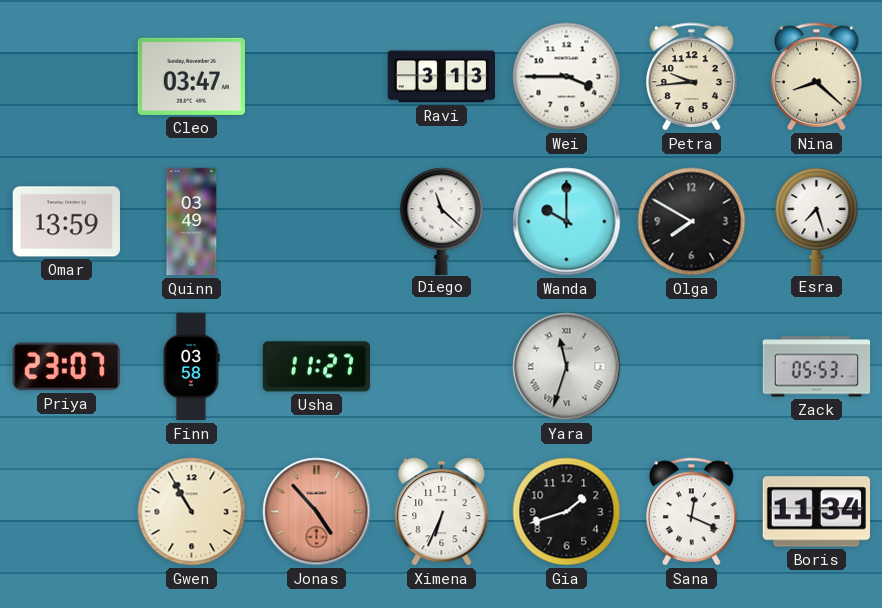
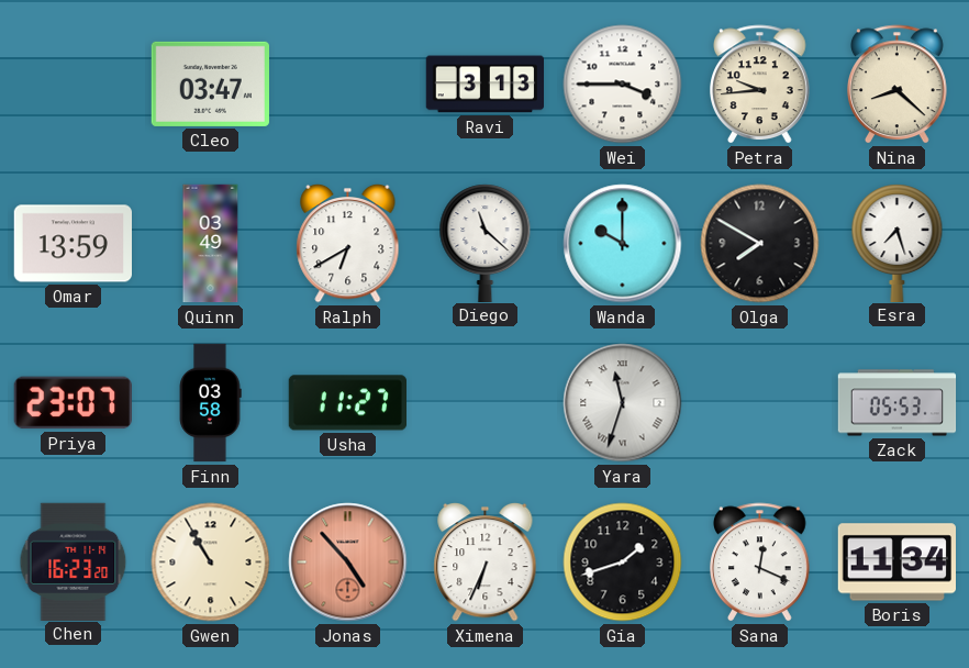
Ralph: none -> 6:40 (348, 243)
Chen: none -> 16:23 (74, 561)
